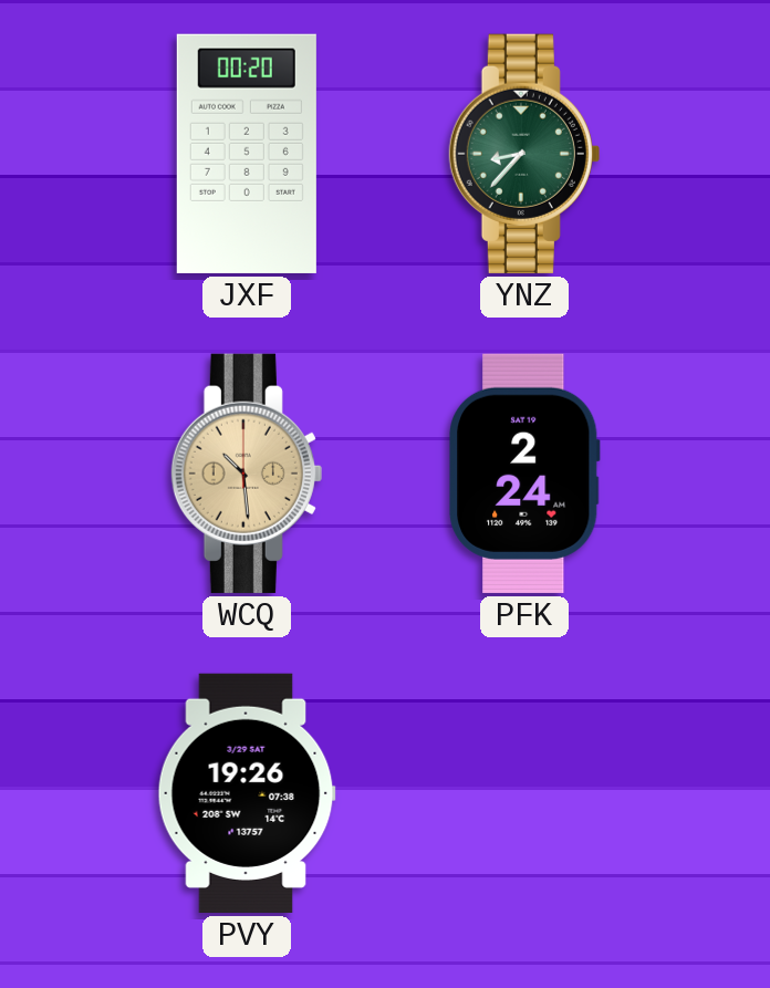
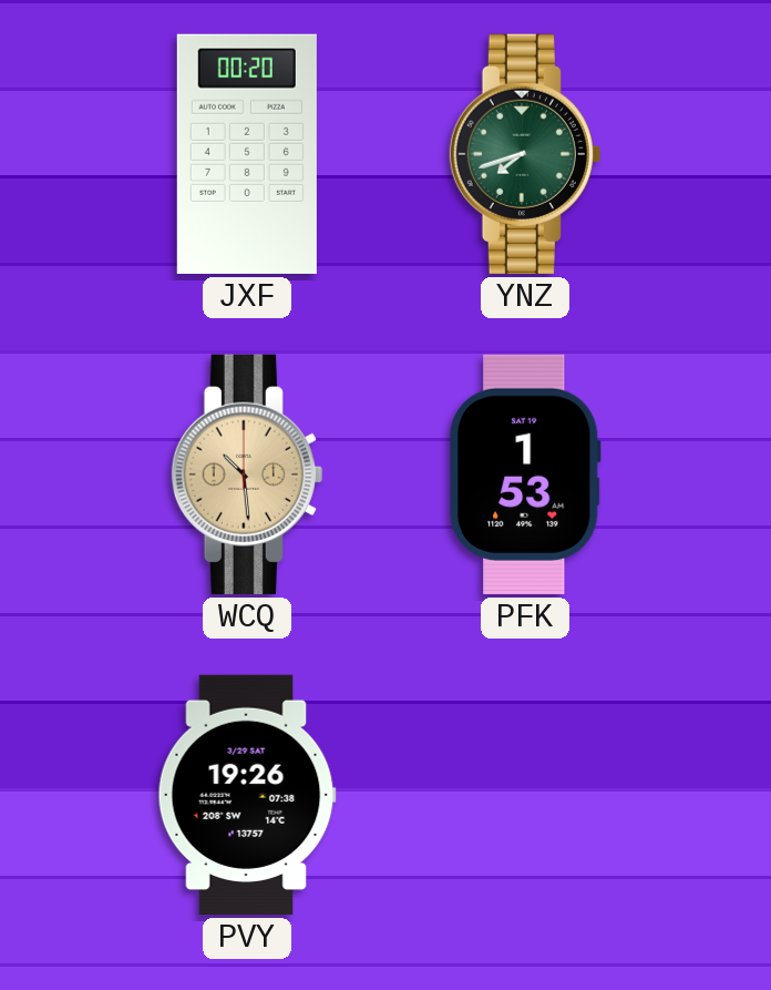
YNZ: 8:37 -> 7:42 (525, 154)
PFK: 2:24 -> 1:53 (526, 474)
